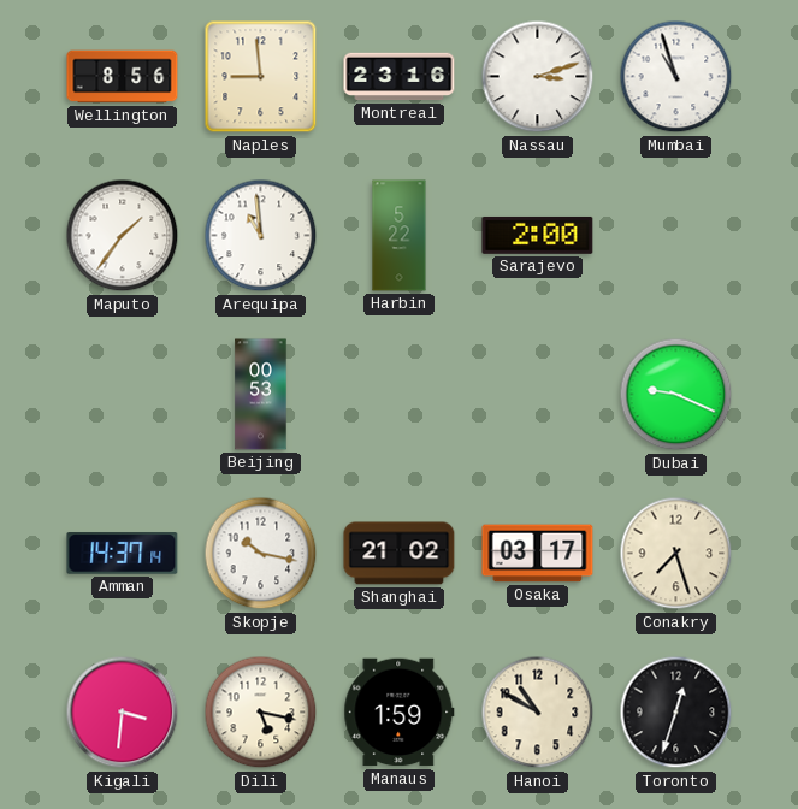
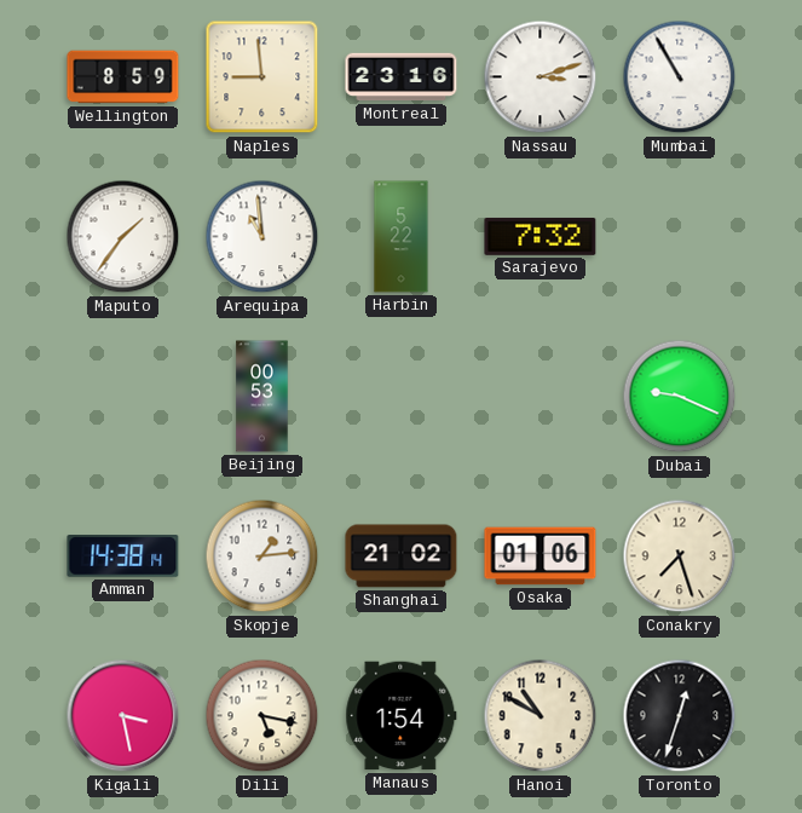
Wellington: 8:56 -> 8:59 (123, 77)
Mumbai: 10:57 -> 10:55 (680, 77)
Sarajevo: 2:00 -> 7:32 (541, 236)
Amman: 14:37 -> 14:38 (123, 557)
Skopje: 10:17 -> 1:14 (262, 557)
Osaka: 03:17 -> 01:06 (541, 557)
Kigali: 3:31 -> 3:28 (123, 716)
Manaus: 1:59 -> 1:54 (402, 716)
